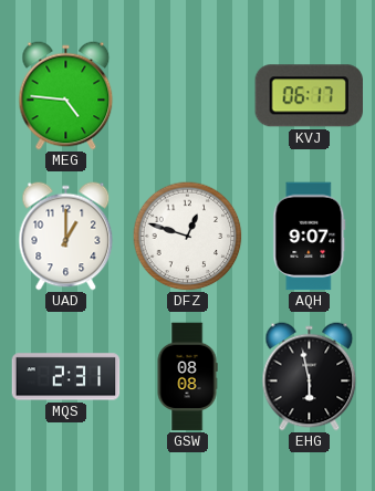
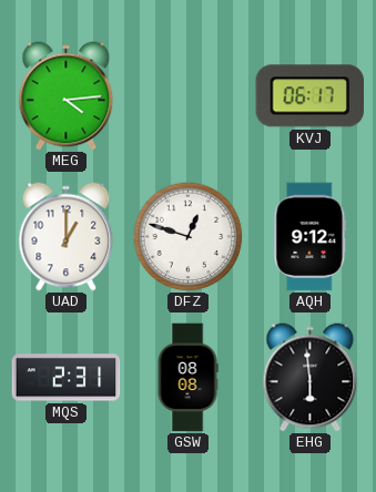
MEG: 4:46 -> 4:14 (67, 96)
AQH: 9:07 -> 9:12 (311, 237)
EHG: 5:58 -> 5:59 (311, 378)
